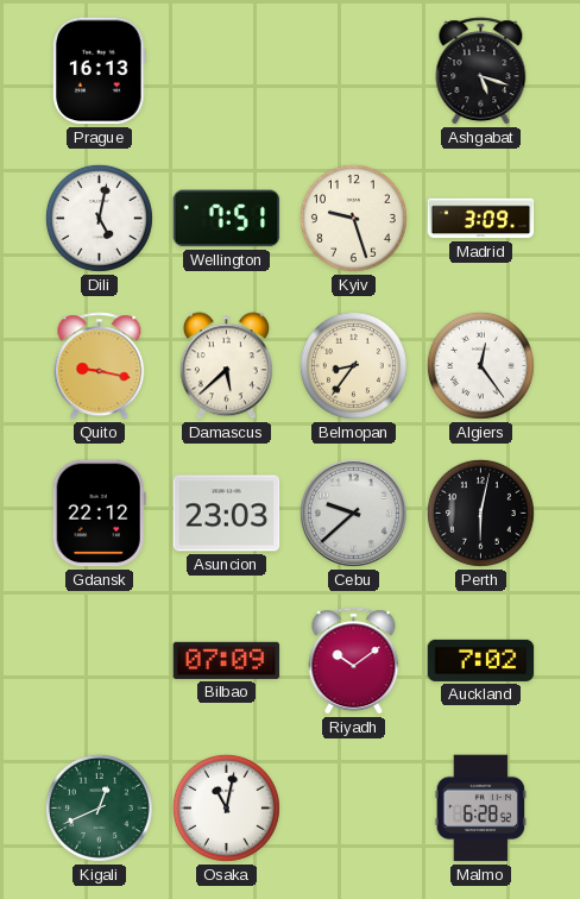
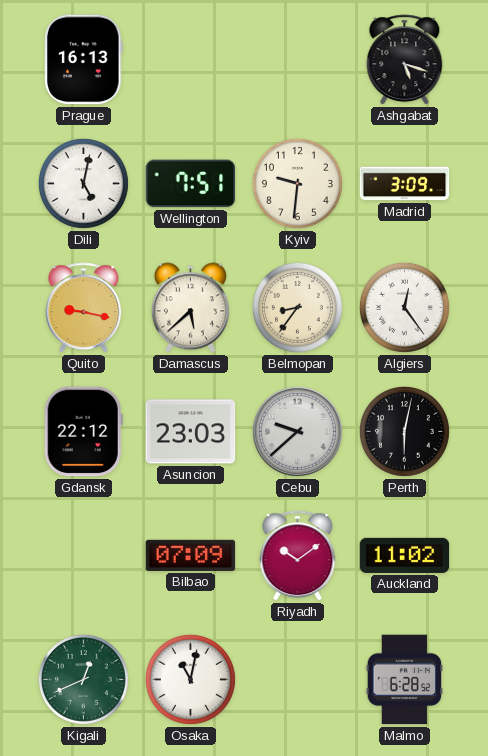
Kyiv: 9:27 -> 9:31 (297, 183)
Auckland: 7:02 -> 11:02 (405, 555)
